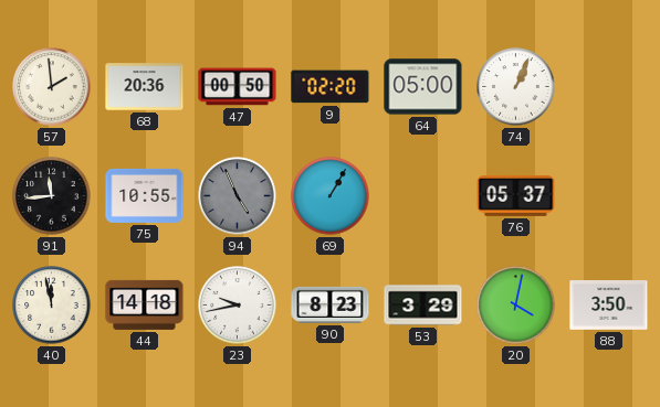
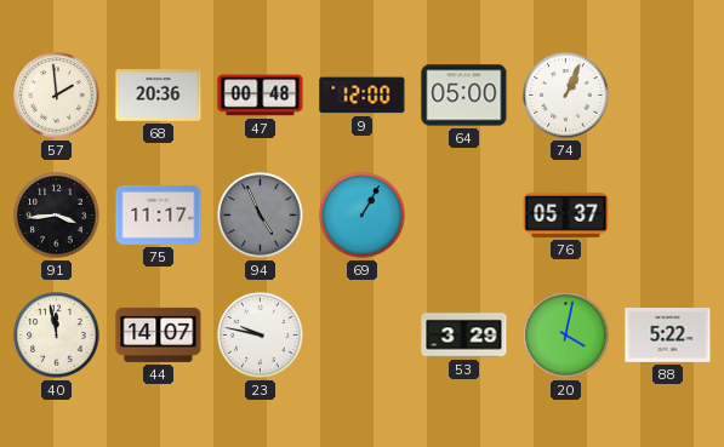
47: 00:50 -> 00:48 (261, 96)
9: 02:20 -> 12:00 (363, 96)
91: 11:44 -> 3:44 (57, 216)
75: 10:55 -> 11:17 (159, 214)
44: 14:18 -> 14:07 (159, 334)
23: 9:43 -> 9:47 (261, 336)
90: 8:23 -> none (331, 304)
88: 3:50 -> 5:22 (668, 336)
